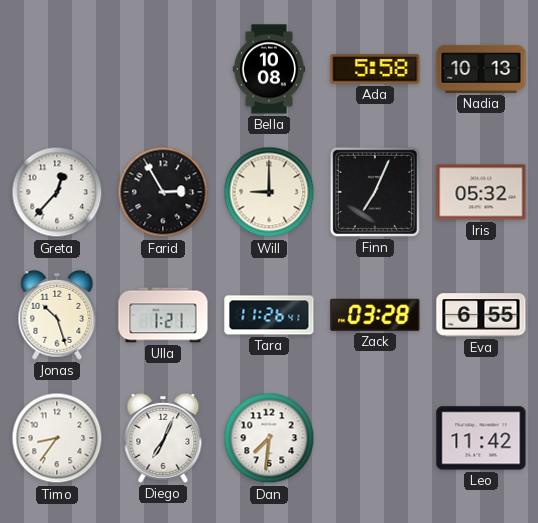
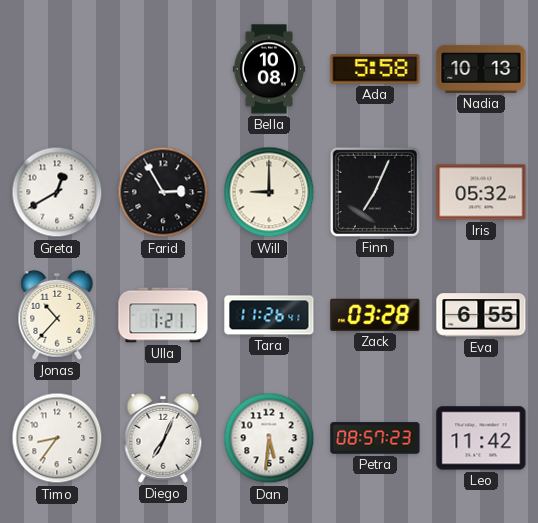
Greta: 12:37 -> 12:40 (57, 192)
Jonas: 10:27 -> 10:37 (57, 315)
Dan: 7:31 -> 5:31 (269, 438)
Petra: none -> 08:57 (375, 438)
